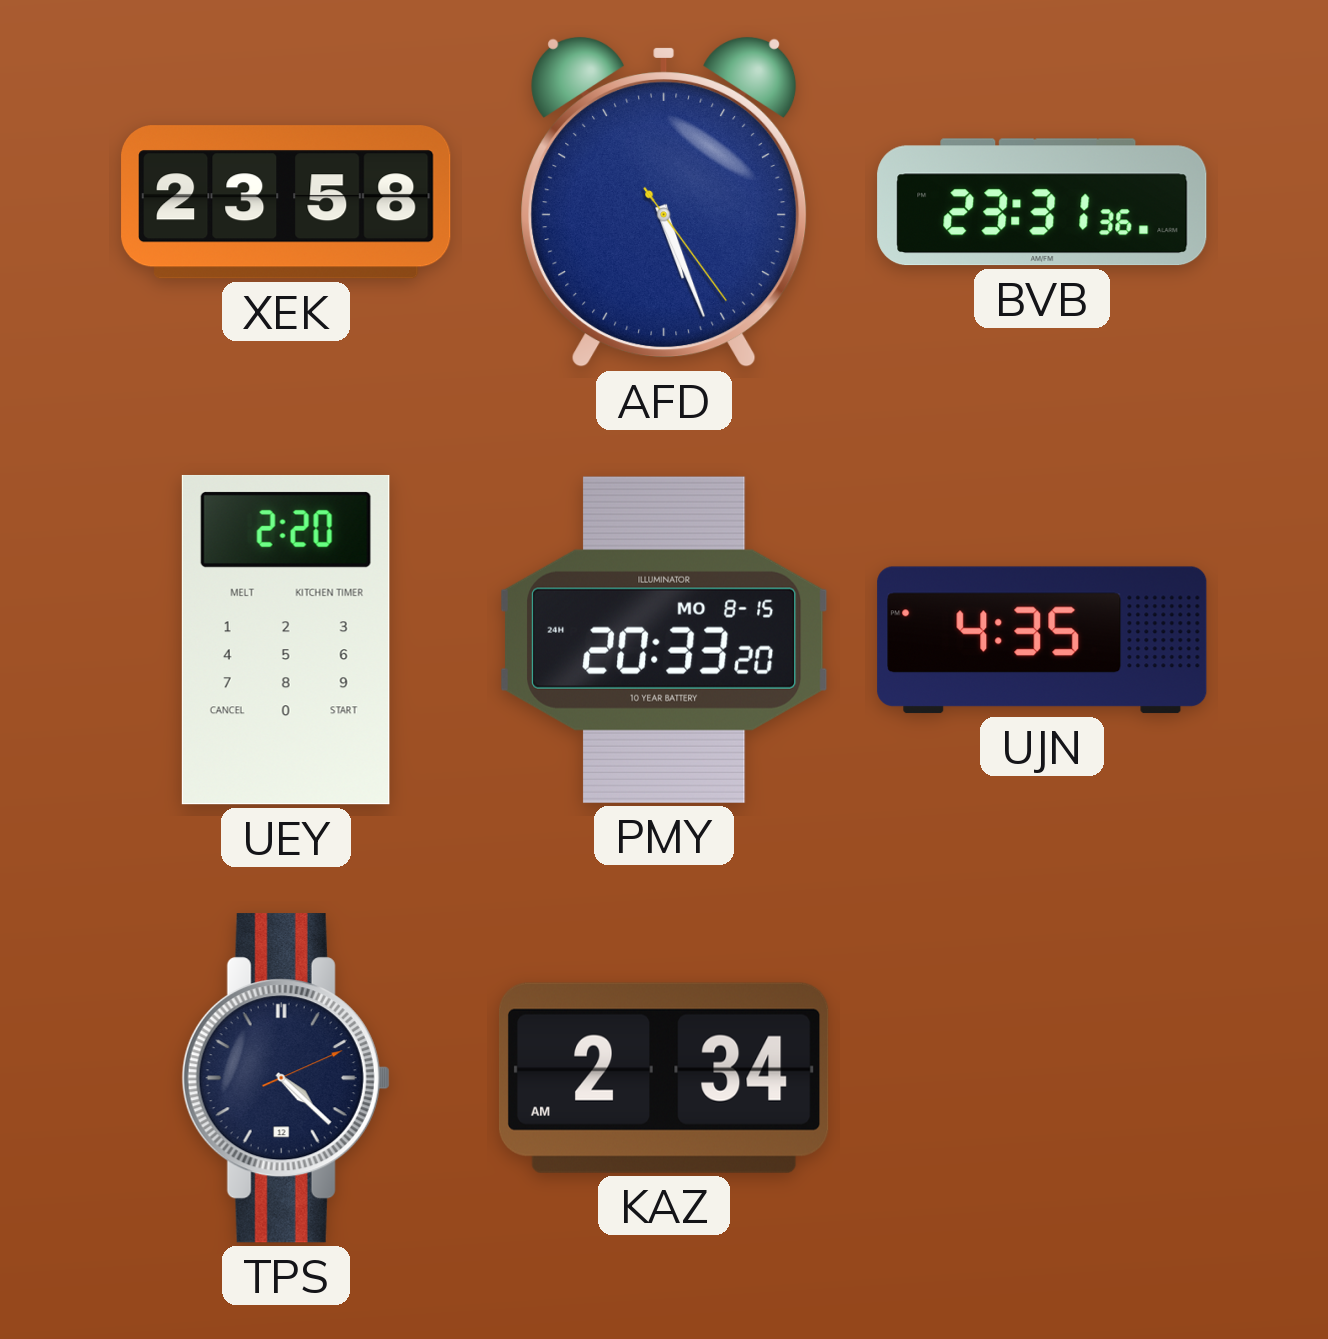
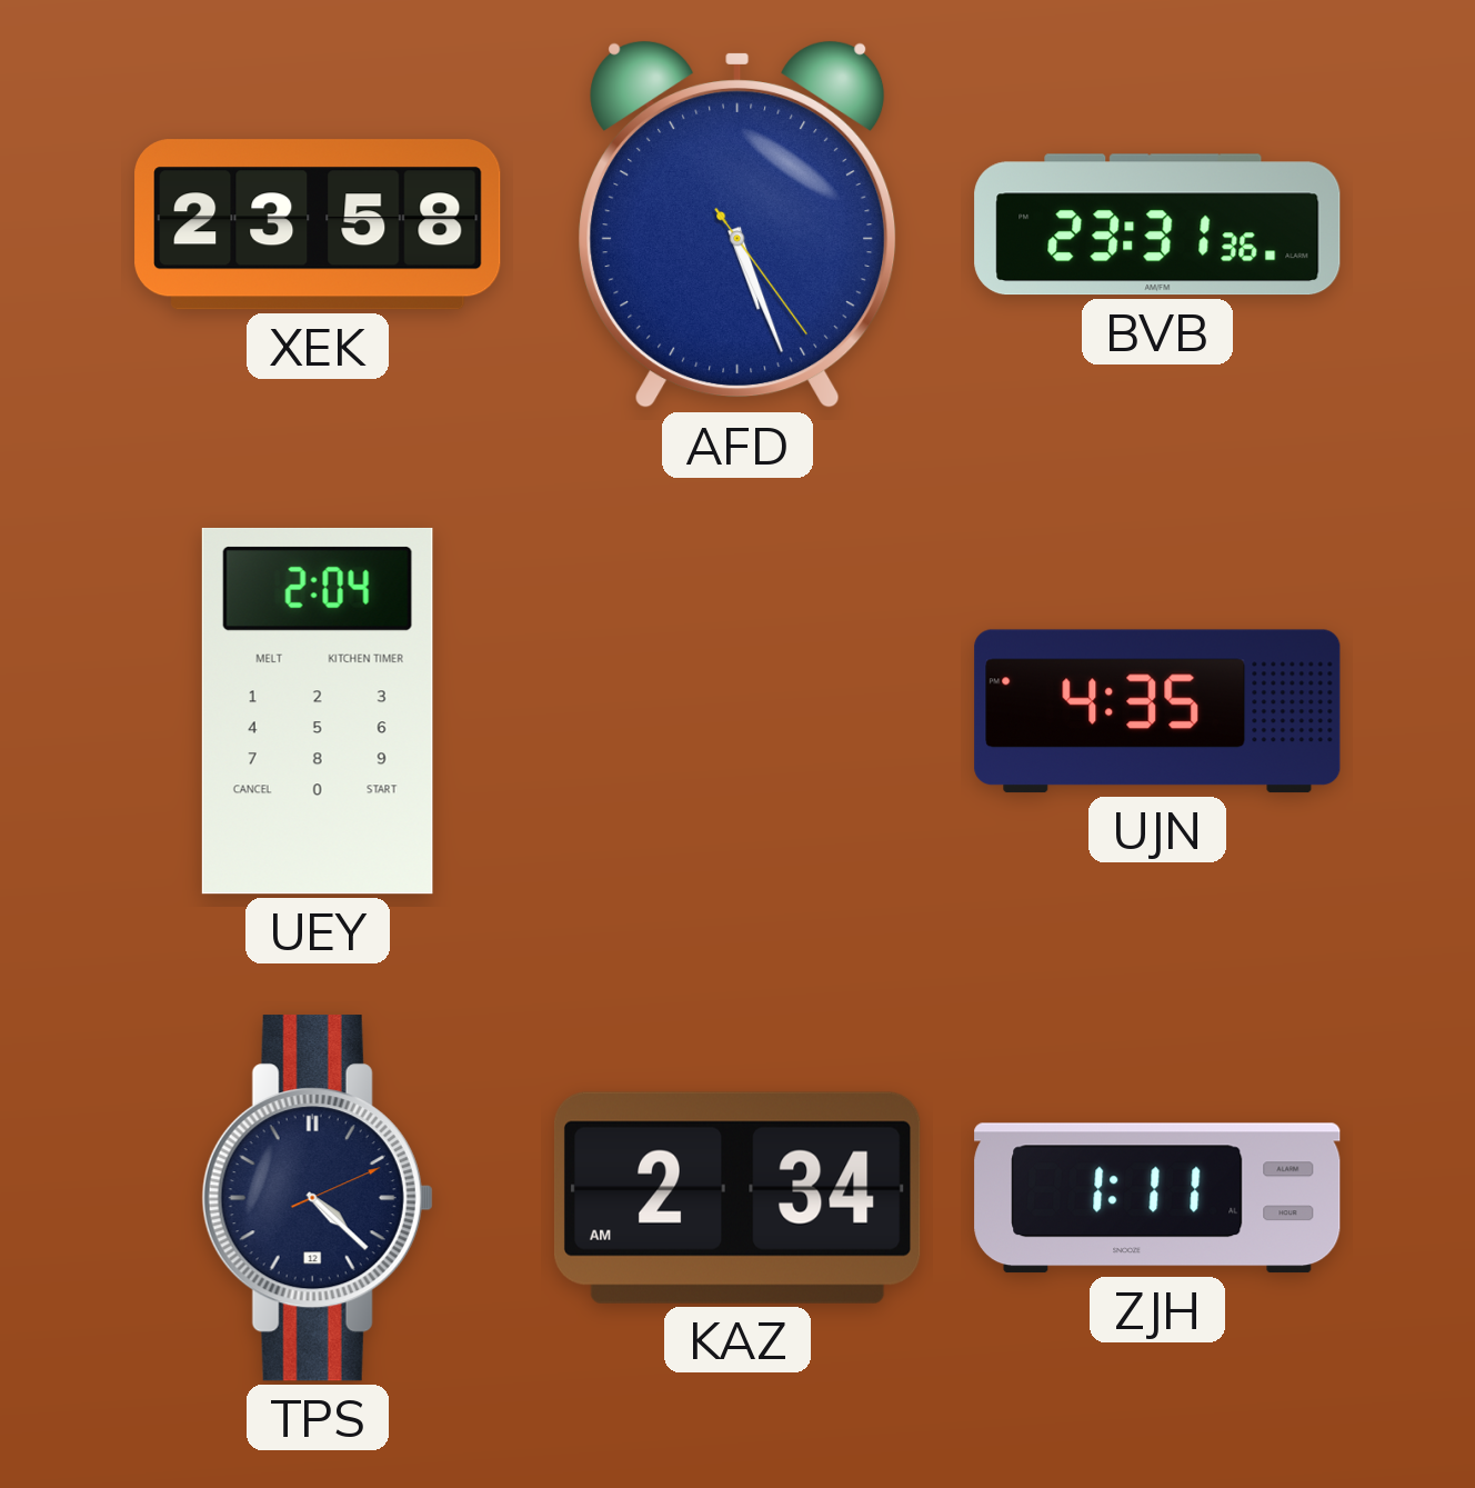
UEY: 2:20 -> 2:04 (318, 711)
PMY: 20:33 -> none (665, 640)
ZJH: none -> 1:11 (1157, 1198)
